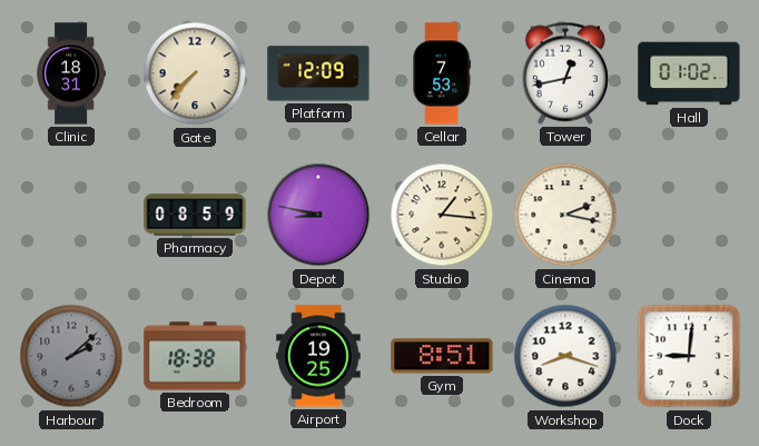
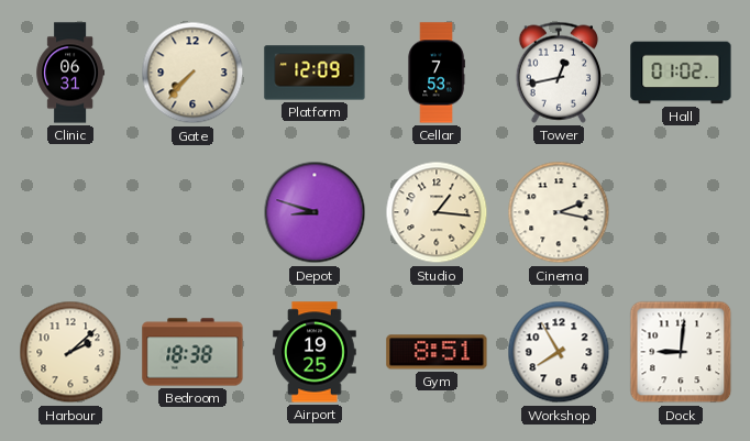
Clinic: 18:31 -> 06:31 (70, 73)
Pharmacy: 08:59 -> none (195, 215)
Depot: 8:47 -> 8:48 (315, 212)
Harbour dial: grey -> cream (70, 352)
Workshop: 8:18 -> 7:55 (559, 352)
